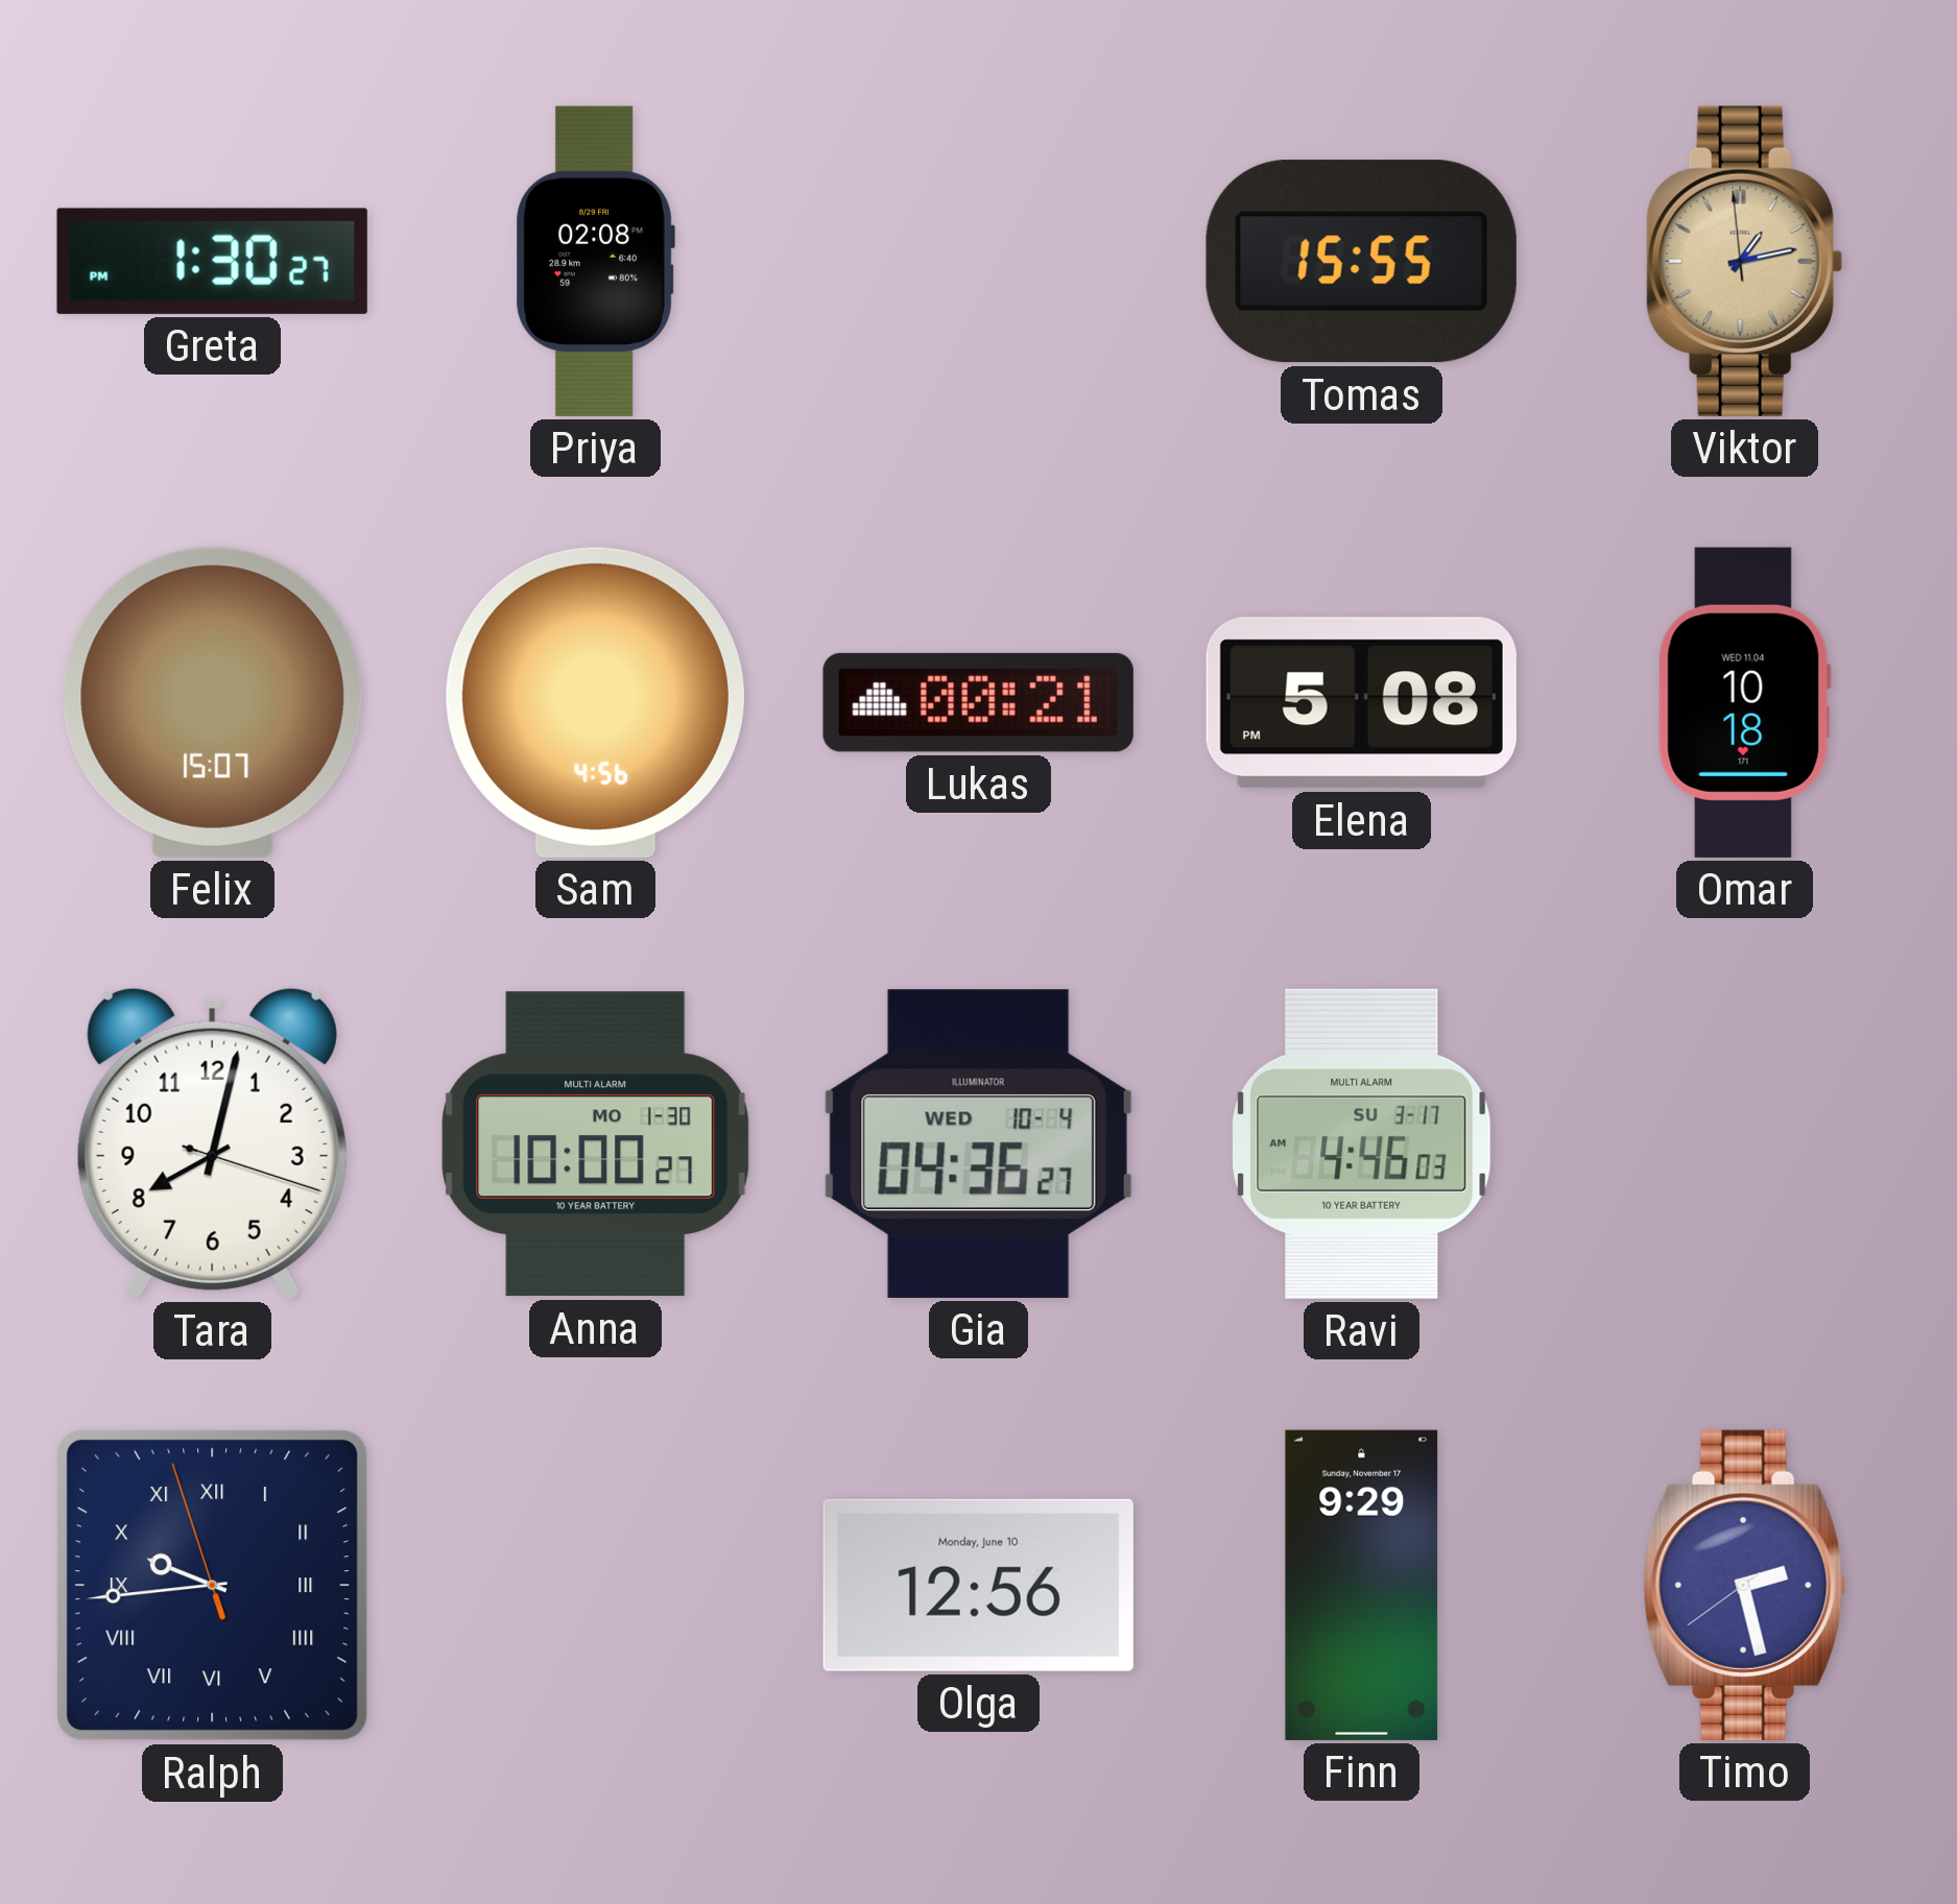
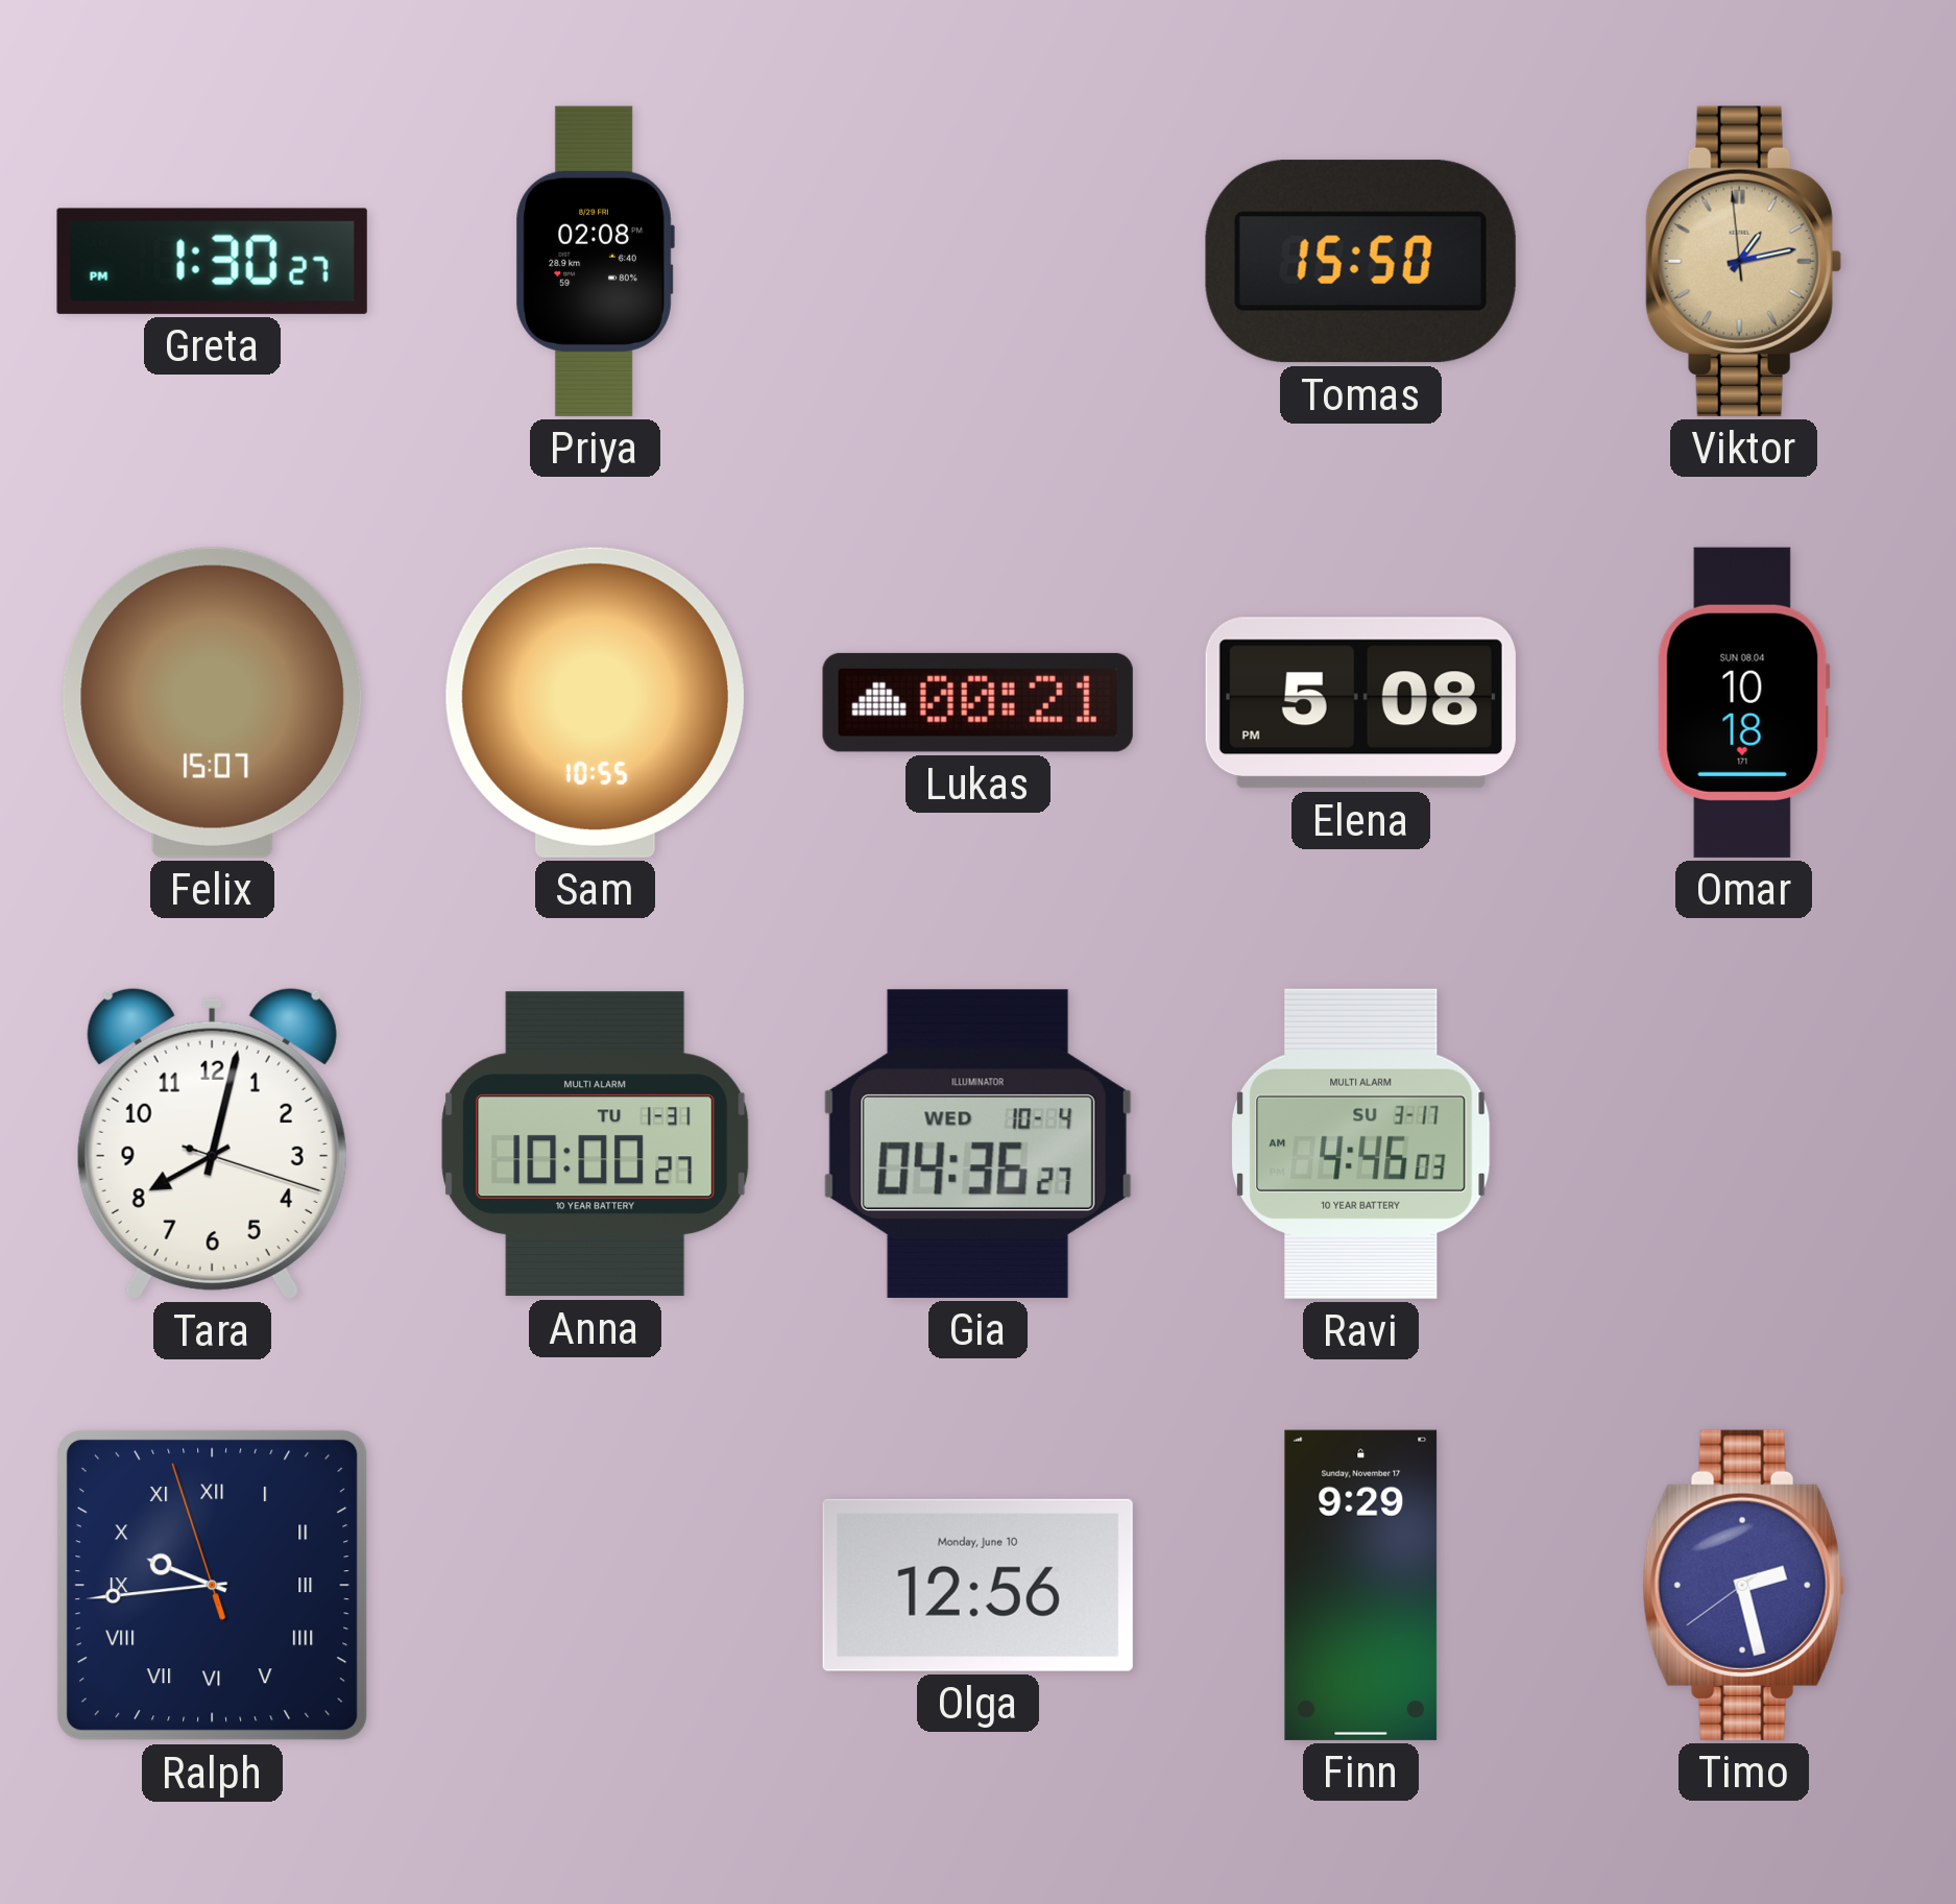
Tomas: 15:55 -> 15:50 (1360, 262)
Sam: 4:56 -> 10:55 (595, 702)
Omar date: WED 11.04 -> SUN 08.04 (1743, 702)
Anna date: MO 1-30 -> TU 1-31 (596, 1144)
